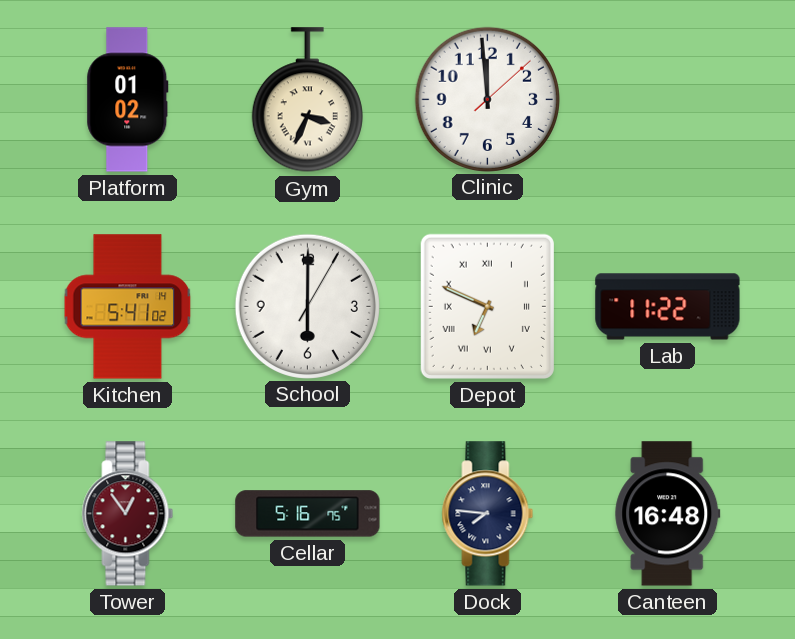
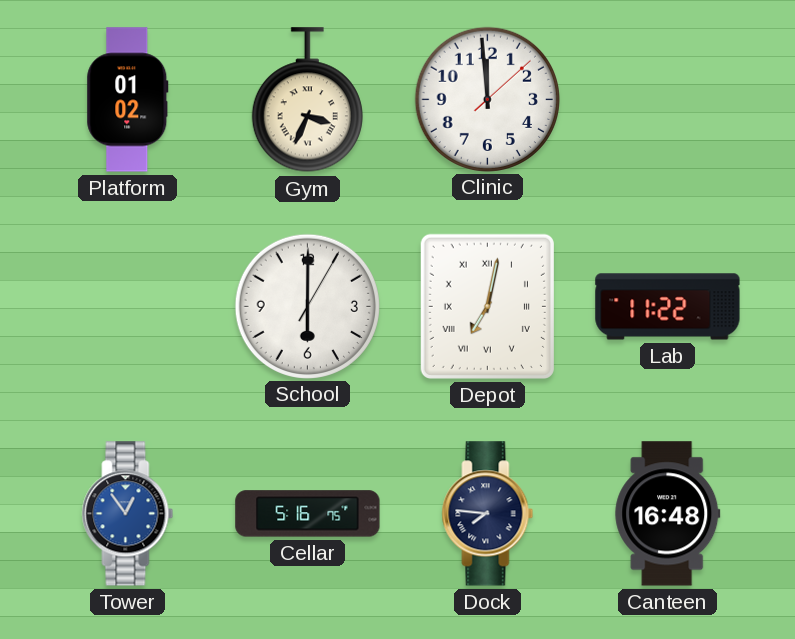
Kitchen: 5:41 -> none (128, 307)
Depot: 6:49 -> 7:02 (487, 306)
Tower dial: burgundy -> blue (128, 514)
